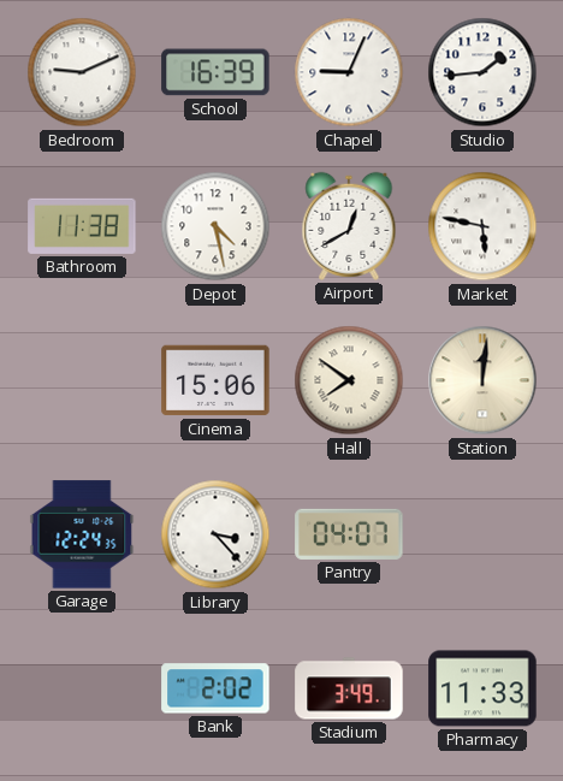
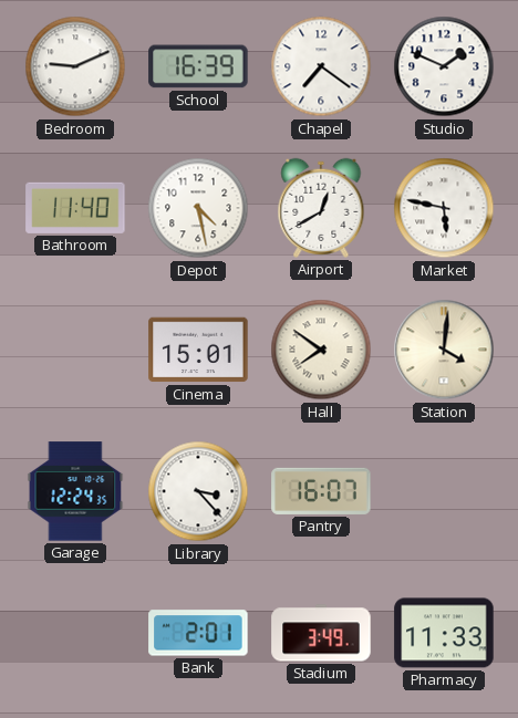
Chapel: 9:04 -> 7:21 (321, 66)
Studio: 1:44 -> 1:49 (444, 66)
Bathroom: 11:38 -> 11:40 (75, 208)
Cinema: 15:06 -> 15:01 (198, 350)
Station: 12:01 -> 4:01 (444, 350)
Pantry: 04:07 -> 16:07 (321, 491)
Bank: 2:02 -> 2:01 (198, 633)
